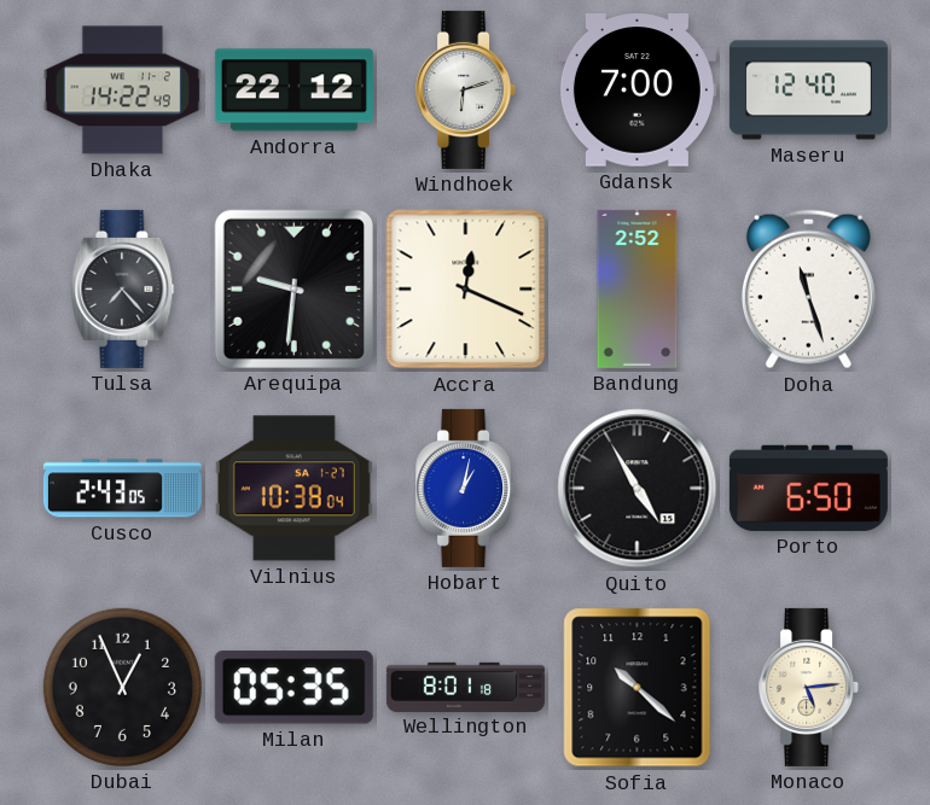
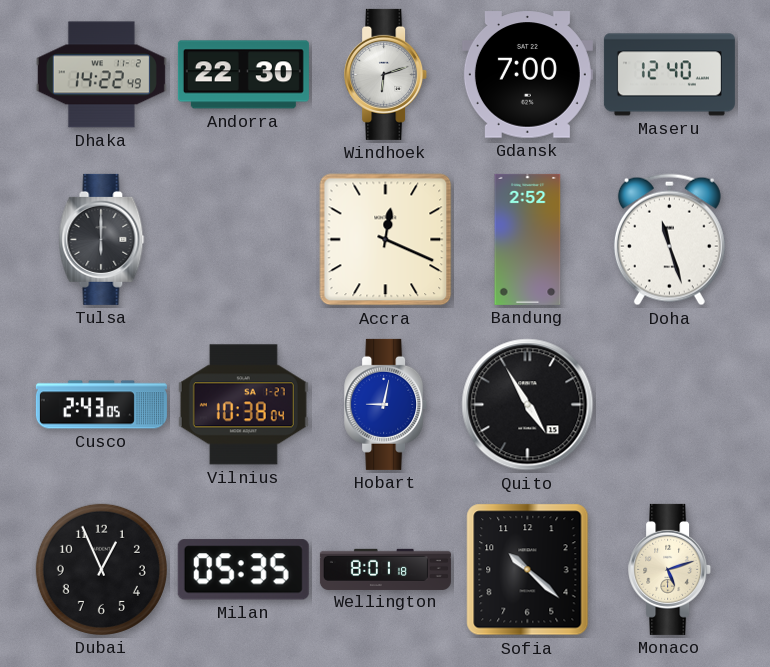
Andorra: 22:12 -> 22:30 (243, 75)
Tulsa: 7:23 -> 6:00 (102, 239)
Arequipa: 9:31 -> none (293, 288)
Hobart: 1:02 -> 9:02 (386, 404)
Porto: 6:50 -> none (808, 488)
Monaco: 5:14 -> 5:12 (670, 569)
